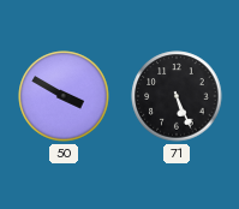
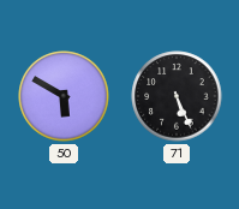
50: 3:50 -> 5:50 (64, 96)
